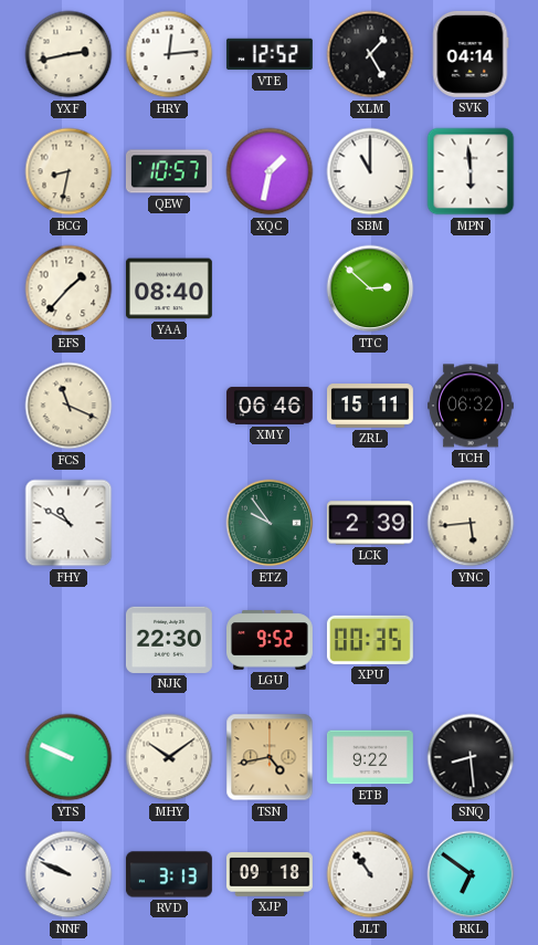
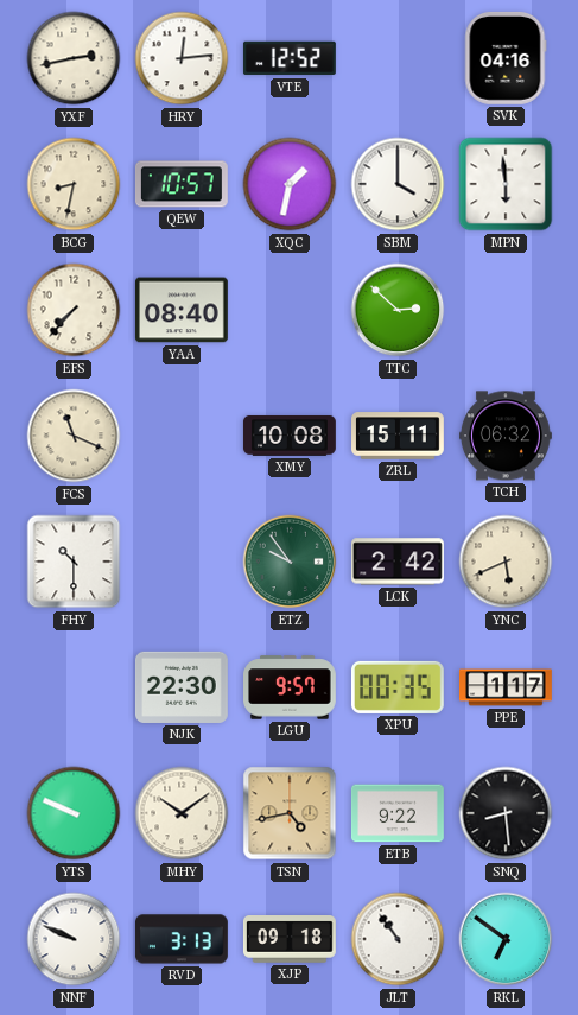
XLM: 1:25 -> none (370, 54)
SVK: 04:14 -> 04:16 (506, 58)
SBM: 11:00 -> 4:00 (398, 184)
EFS: 1:37 -> 7:37 (74, 310)
XMY: 06:46 -> 10:08 (290, 436)
FHY: 10:50 -> 10:30 (74, 562)
LCK: 2:39 -> 2:42 (398, 562)
YNC: 5:44 -> 5:41 (506, 562)
LGU: 9:52 -> 9:57 (291, 687)
PPE: none -> 1:17 (507, 687)
